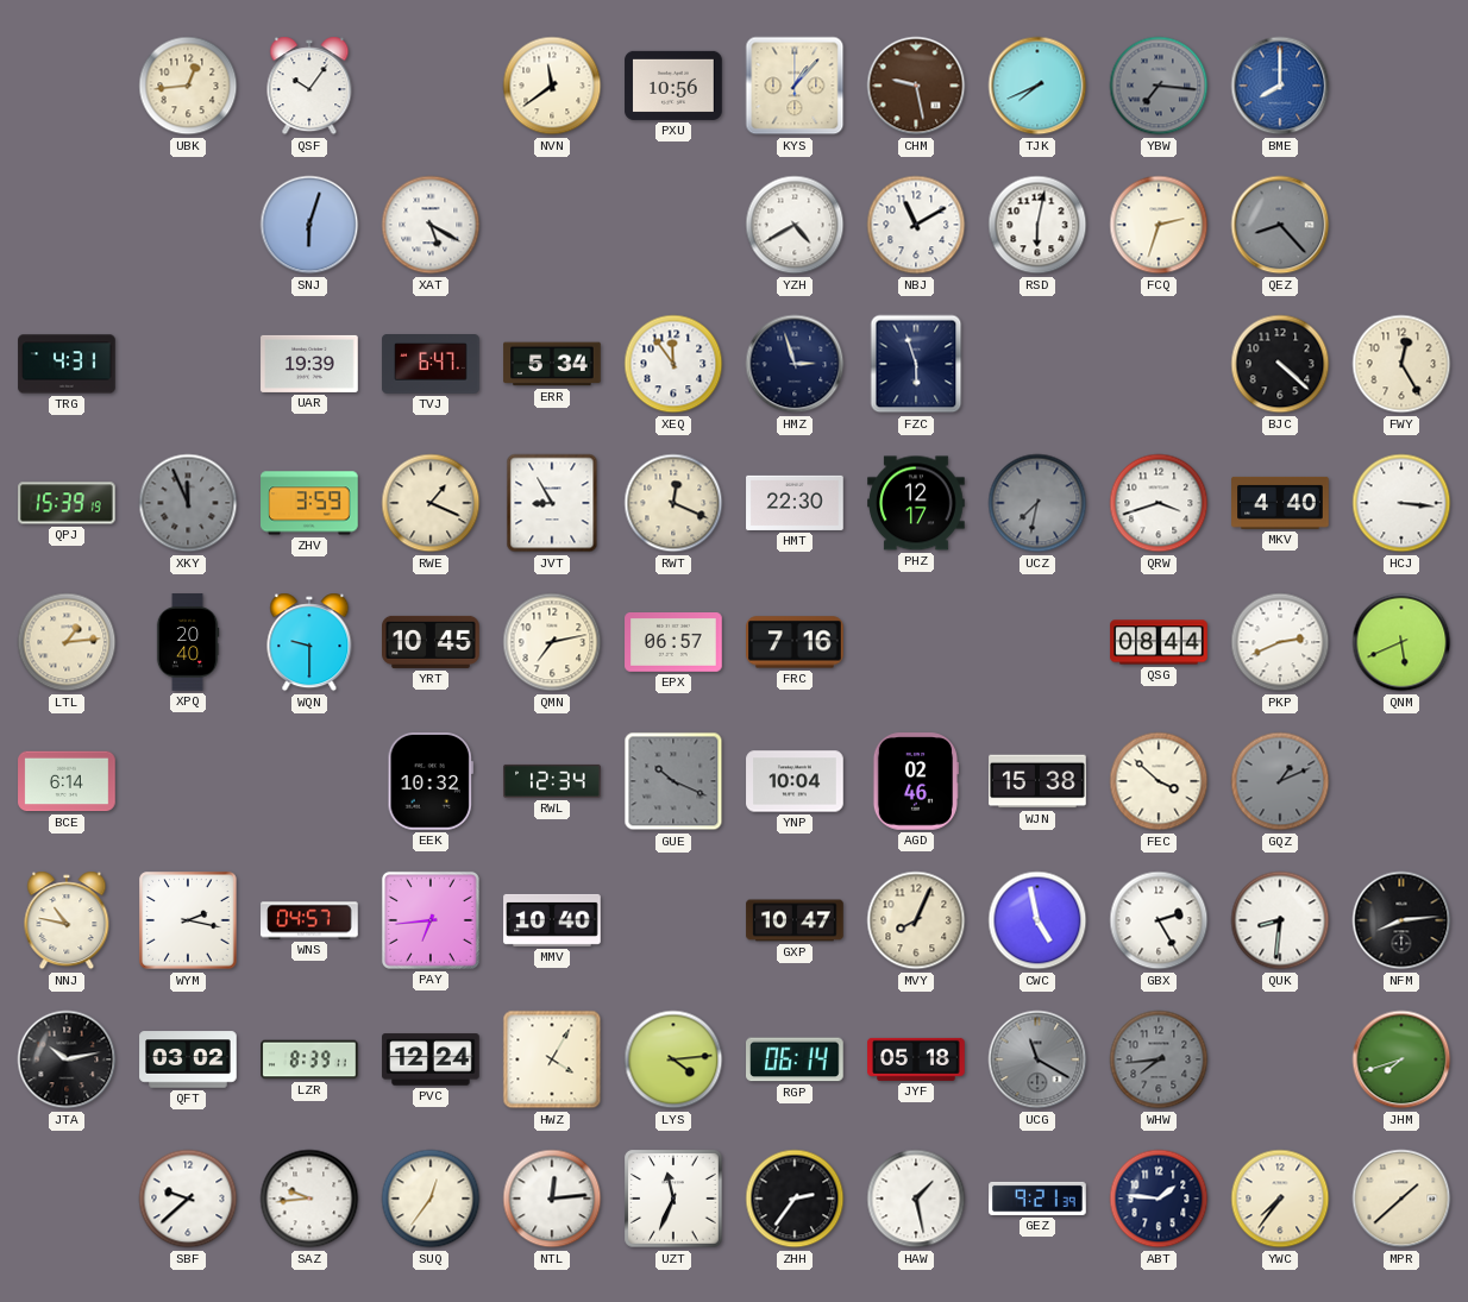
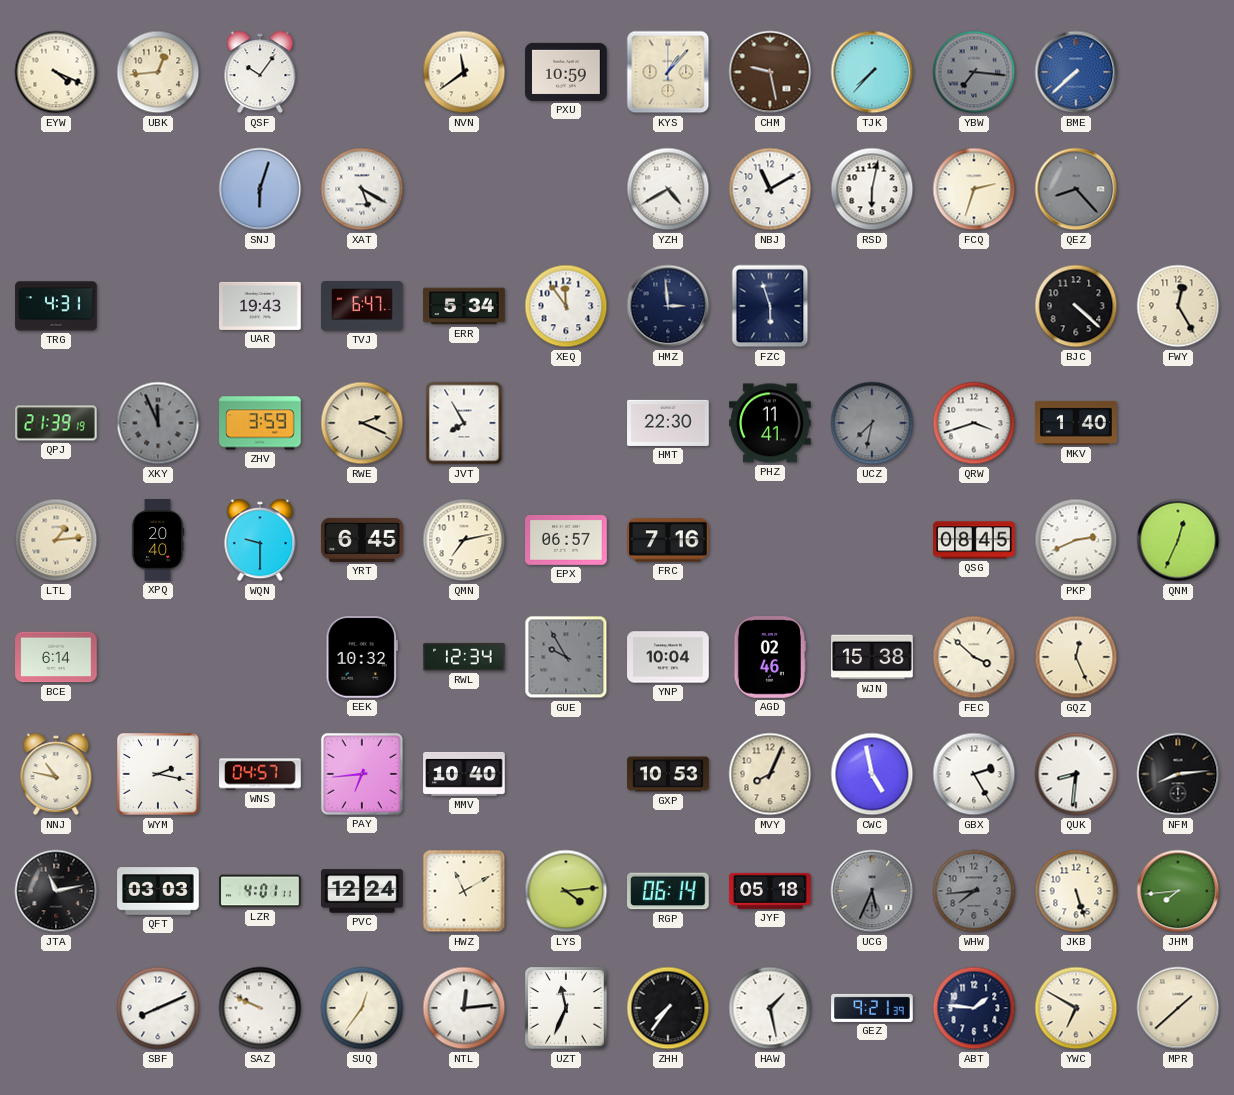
EYW: none -> 4:19 (56, 72)
PXU: 10:56 -> 10:59 (566, 72)
TJK: 7:41 -> 7:37 (872, 72)
BME: 8:00 -> 7:38 (1076, 72)
UAR: 19:39 -> 19:43 (260, 306)
HMZ: 2:57 -> 2:59 (668, 306)
QPJ: 15:39 -> 21:39 (56, 423)
RWE: 1:19 -> 2:19 (362, 423)
JVT: 8:55 -> 7:55 (464, 423)
RWT: 12:19 -> none (673, 503)
PHZ: 12:17 -> 11:41 (770, 423)
MKV: 4:40 -> 1:40 (1076, 423)
HCJ: 3:16 -> none (1401, 503)
YRT: 10:45 -> 6:45 (362, 540)
QSG: 08:44 -> 08:45 (974, 540)
QNM: 5:41 -> 12:34 (1178, 540)
GUE: 10:19 -> 9:55 (566, 657)
GQZ: 1:11 -> 12:26 (1076, 657)
GQZ dial: grey -> cream (1076, 657)
GXP: 10:47 -> 10:53 (668, 774)
JTA: 10:13 -> 11:13 (56, 891)
QFT: 03:02 -> 03:03 (158, 891)
LZR: 8:39 -> 4:01 (260, 891)
HWZ: 4:05 -> 11:10 (464, 891)
UCG: 11:20 -> 5:34 (872, 891)
JKB: none -> 5:27 (1076, 891)
JHM: 7:42 -> 7:44 (1178, 891)
SBF: 9:38 -> 8:11 (158, 1008)
SAZ: 9:44 -> 9:49 (260, 1008)
ZHH: 2:36 -> 7:36 (668, 1008)
YWC: 7:36 -> 6:50 (1076, 1008)
